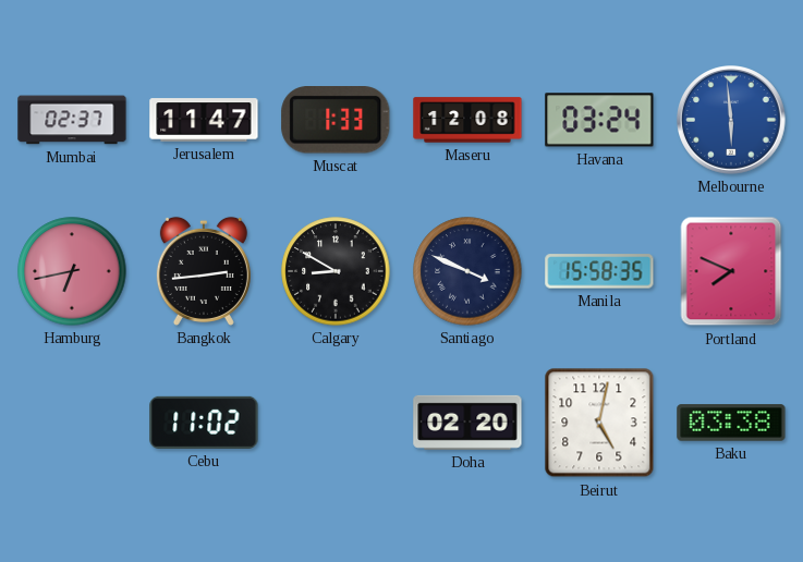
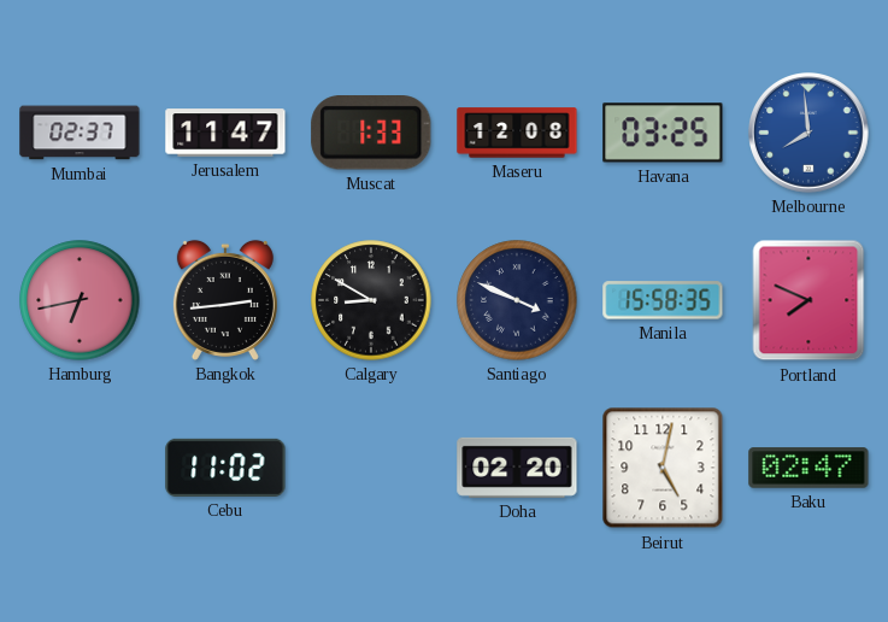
Havana: 03:24 -> 03:25 (663, 133)
Melbourne: 5:59 -> 7:59 (808, 133)
Baku: 03:38 -> 02:47 (808, 468)
